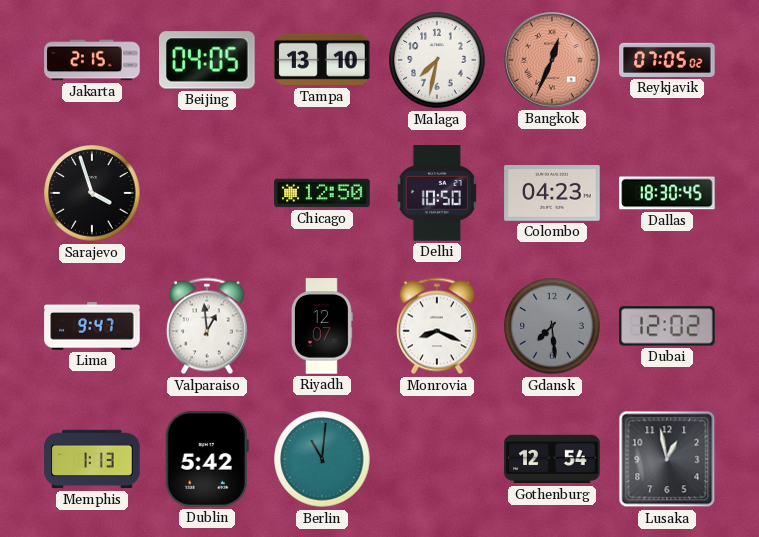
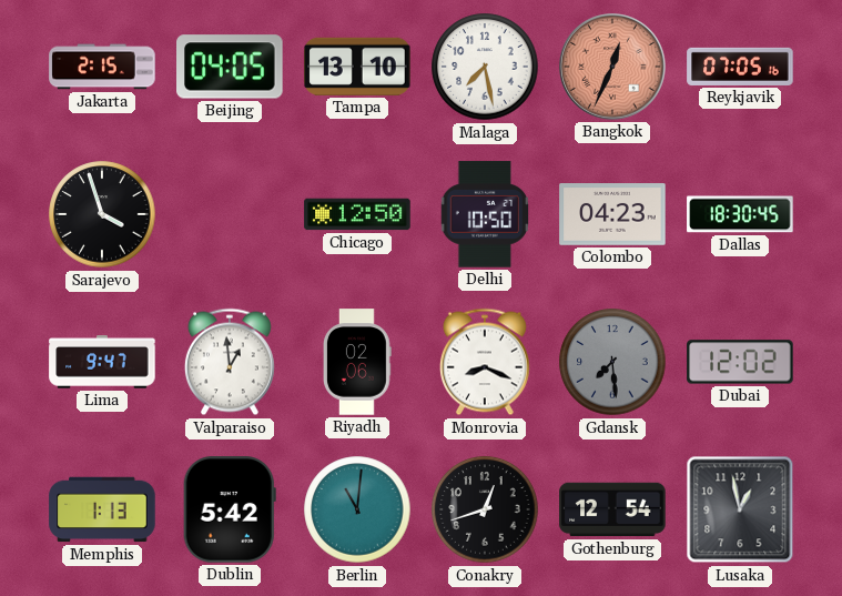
Malaga: 7:32 -> 7:28 (485, 67)
Reykjavik: 07:05:02 -> 07:05:16 (740, 67)
Riyadh: 12:07 -> 02:06 (358, 362)
Conakry: none -> 12:42 (485, 509)
